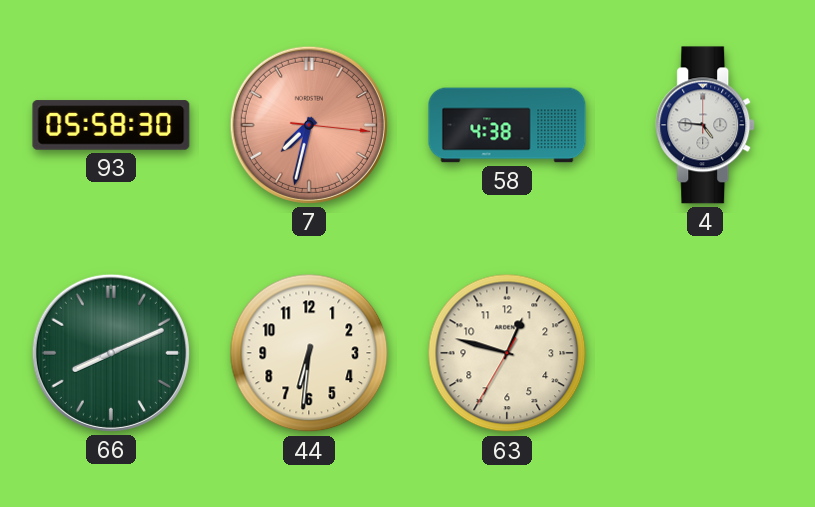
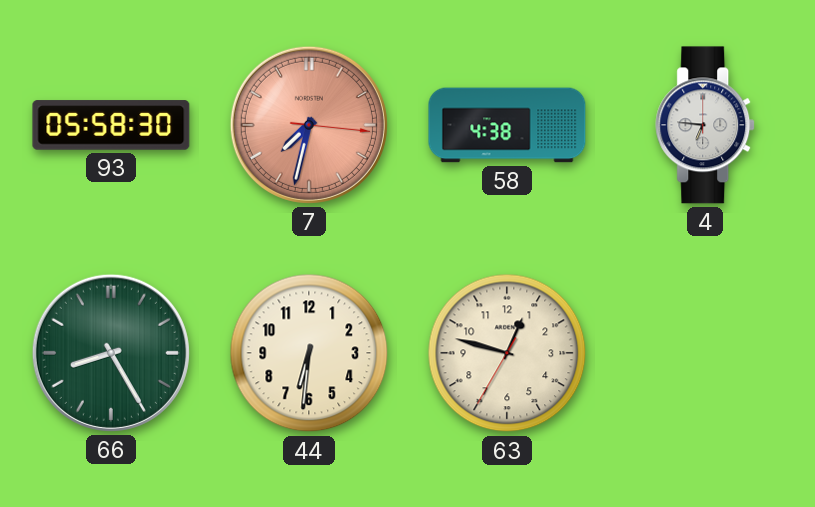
4: 4:46 -> 6:46 (706, 125)
66: 8:11 -> 8:25 (111, 353)
